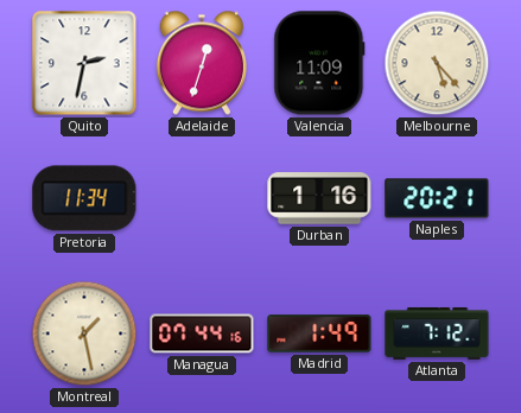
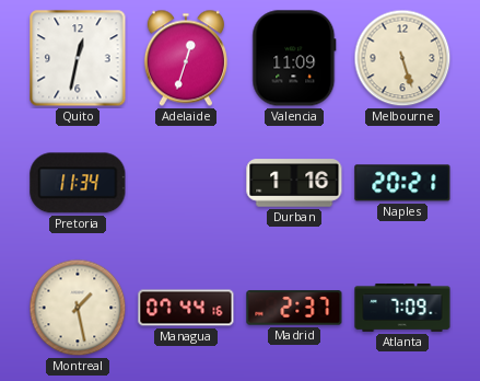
Quito: 2:32 -> 12:32 (78, 58)
Melbourne: 5:23 -> 5:27 (402, 58)
Madrid: 1:49 -> 2:37 (294, 308)
Atlanta: 7:12 -> 7:09 (402, 308)
